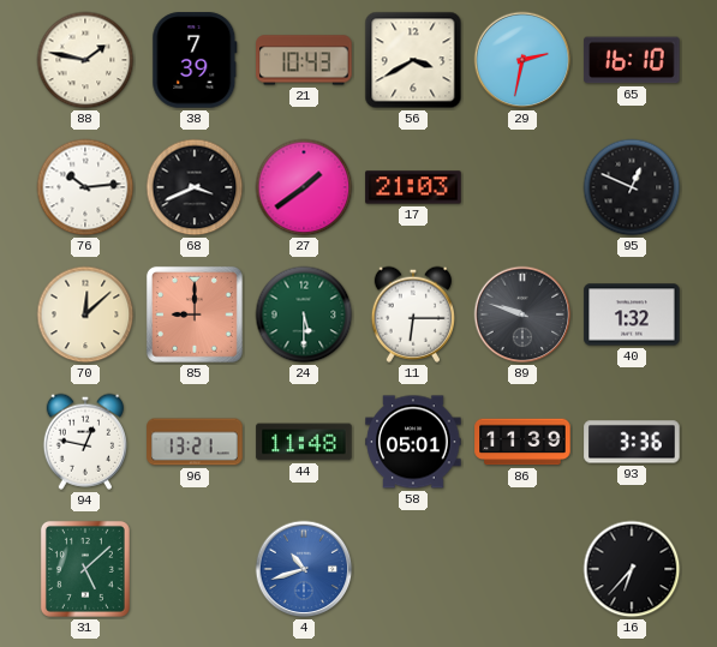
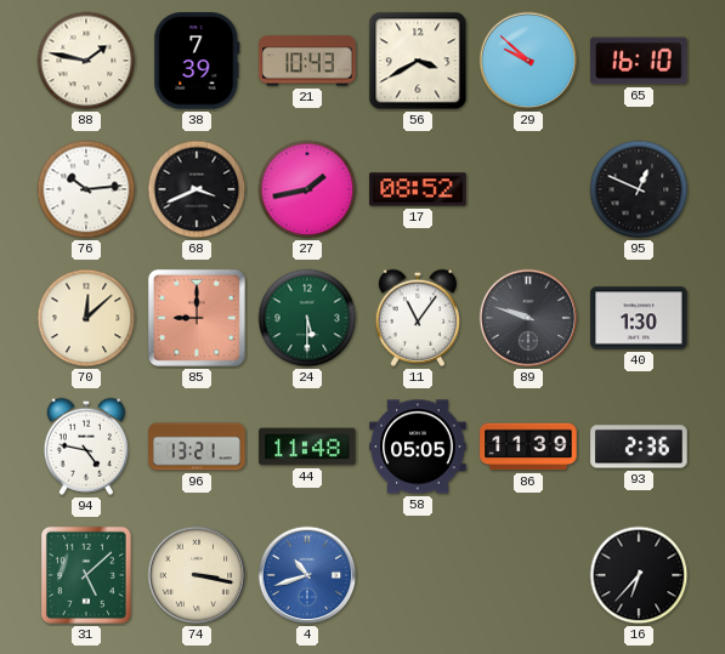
29: 2:32 -> 9:52 (528, 61)
27: 1:39 -> 1:43 (307, 189)
17: 21:03 -> 08:52 (418, 189)
11: 6:15 -> 11:06 (417, 318)
40: 1:32 -> 1:30 (639, 318)
94: 12:47 -> 4:47 (85, 447)
58: 05:01 -> 05:05 (418, 447)
93: 3:36 -> 2:36 (639, 447)
74: none -> 3:17 (197, 575)
